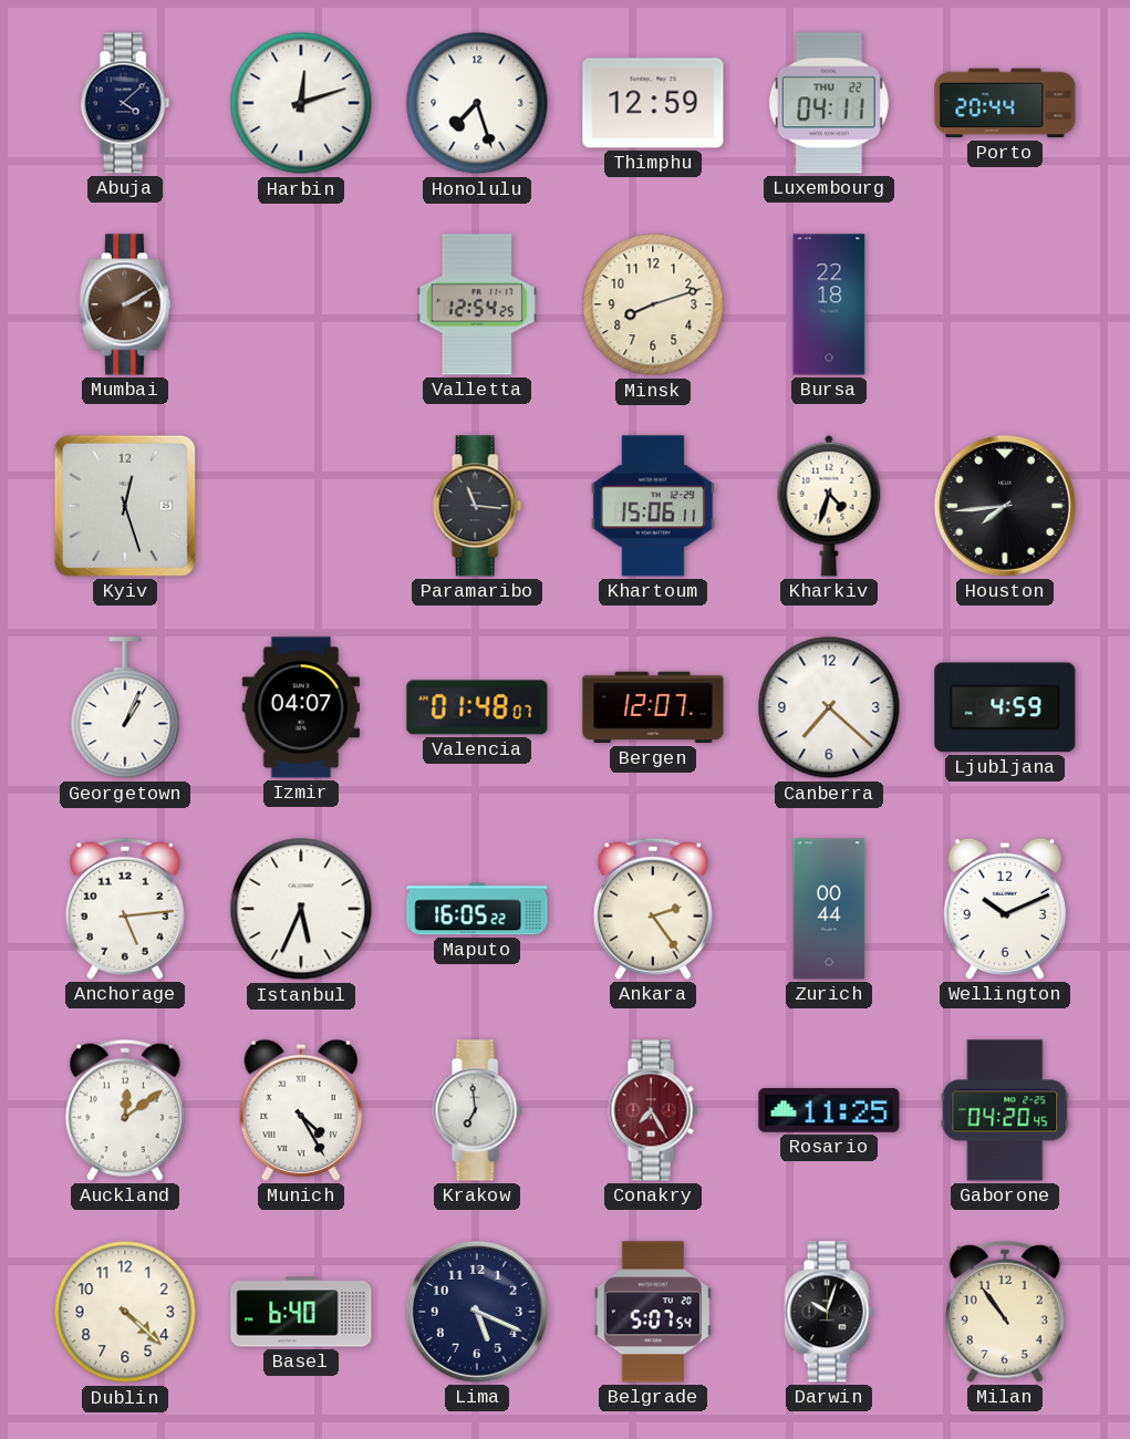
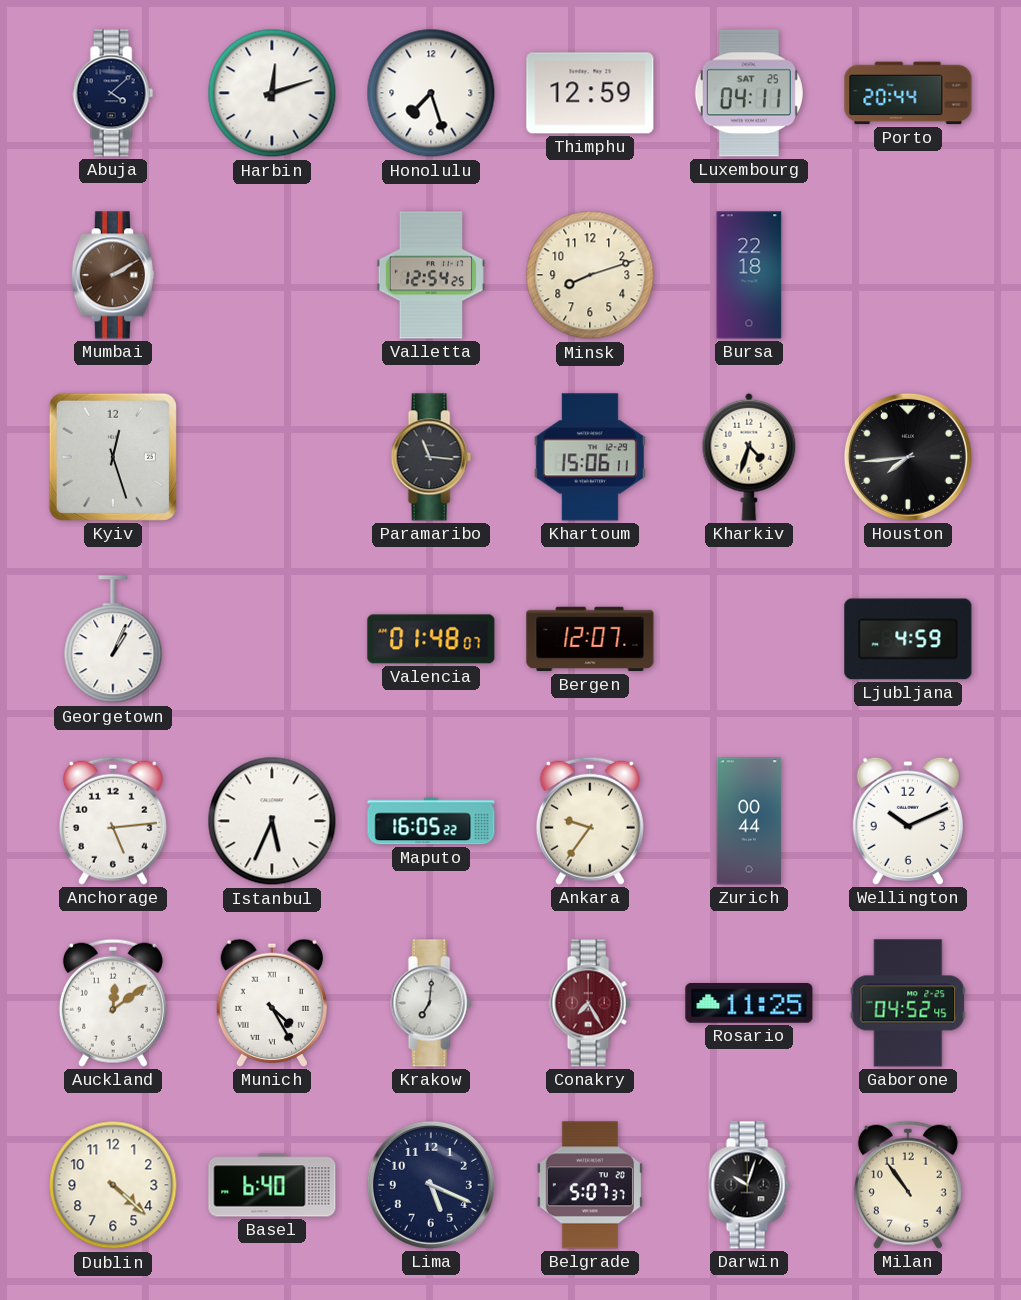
Luxembourg date: THU 22 -> SAT 25 (749, 93)
Izmir: 04:07 -> none (301, 707)
Canberra: 7:22 -> none (829, 707)
Ankara: 2:24 -> 9:36 (590, 821)
Krakow: 6:59 -> 7:01 (431, 1003)
Gaborone: 04:20 -> 04:52 (908, 1003)
Belgrade: 5:07:54 -> 5:07:37 (590, 1185)
